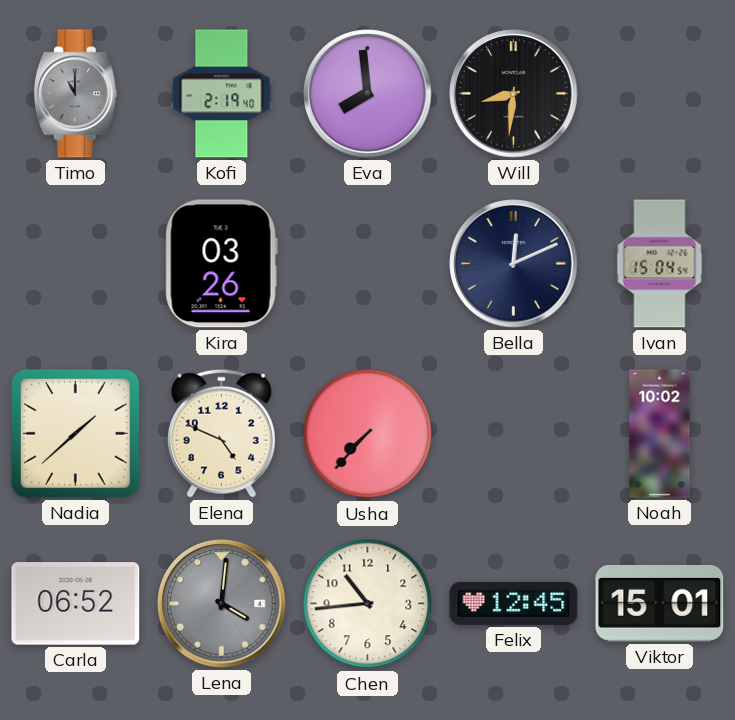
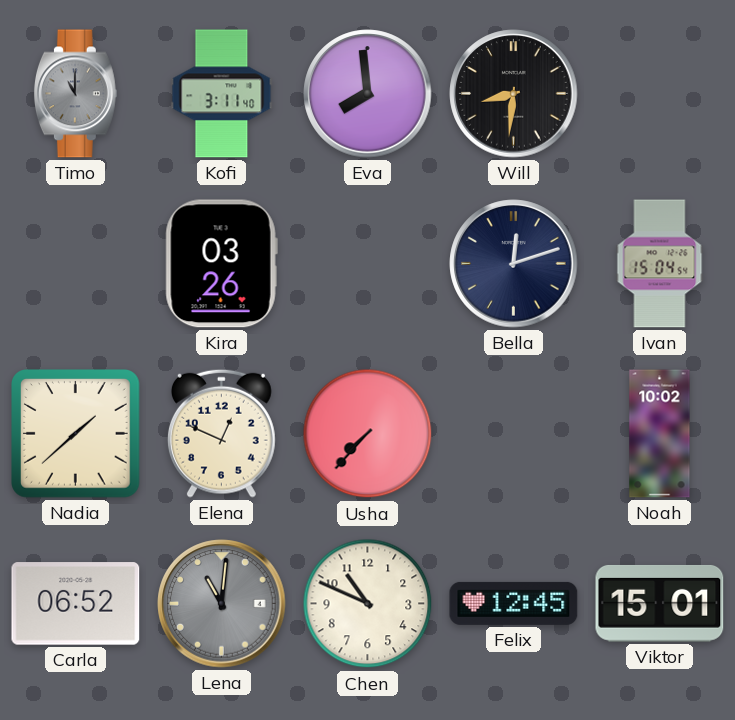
Kofi: 2:19 -> 3:11 (222, 94)
Bella: 12:11 -> 12:12 (514, 264)
Elena: 4:49 -> 12:49 (221, 433)
Lena: 4:01 -> 11:01 (222, 604)
Chen: 10:44 -> 10:49 (368, 604)
